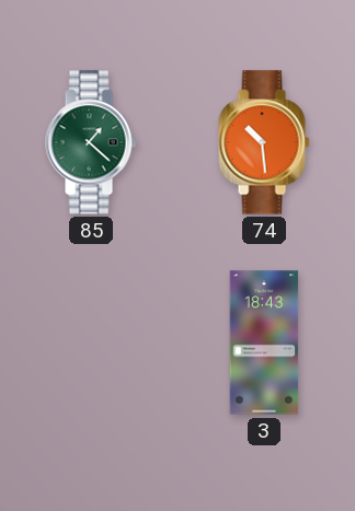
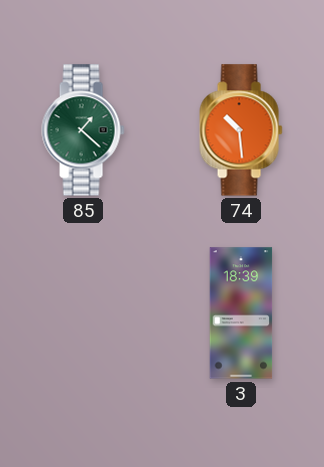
3: 18:43 -> 18:39 (241, 313)
